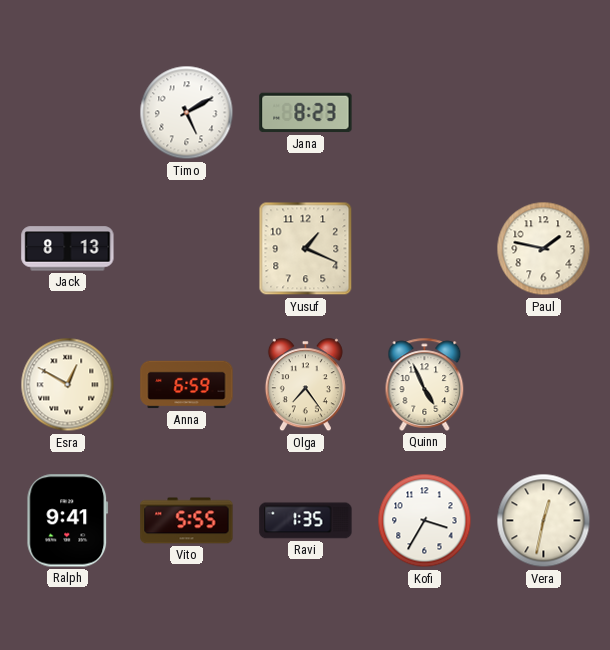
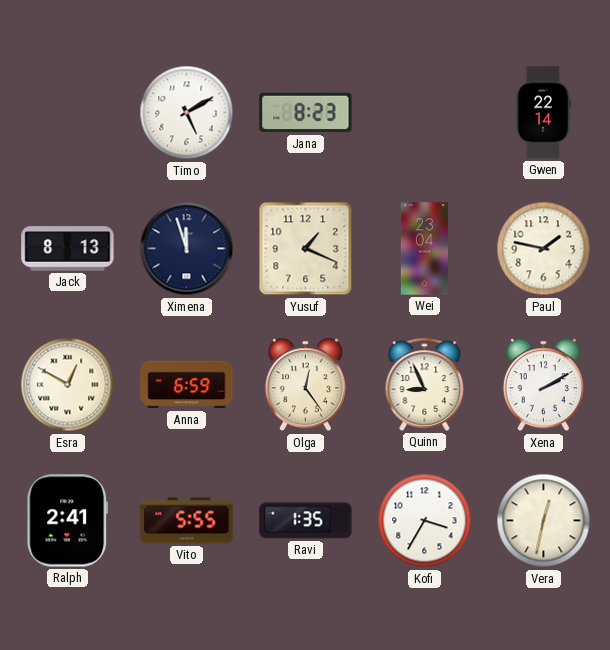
Gwen: none -> 22:14 (543, 113)
Ximena: none -> 11:57 (187, 249)
Wei: none -> 23:04 (424, 249)
Olga: 7:24 -> 12:24 (305, 385)
Quinn: 4:56 -> 8:56 (425, 384)
Xena: none -> 2:10 (543, 385)
Ralph: 9:41 -> 2:41 (68, 521)
